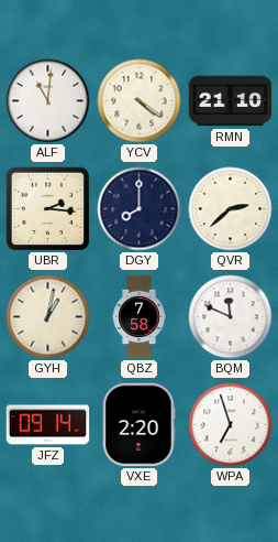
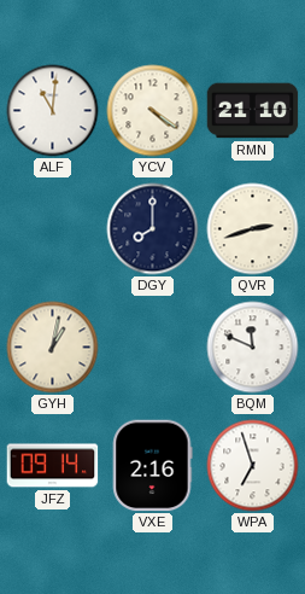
UBR: 2:16 -> none (47, 208)
QVR: 2:38 -> 2:42 (253, 229)
QBZ: 7:58 -> none (140, 317)
VXE: 2:20 -> 2:16 (152, 466)
